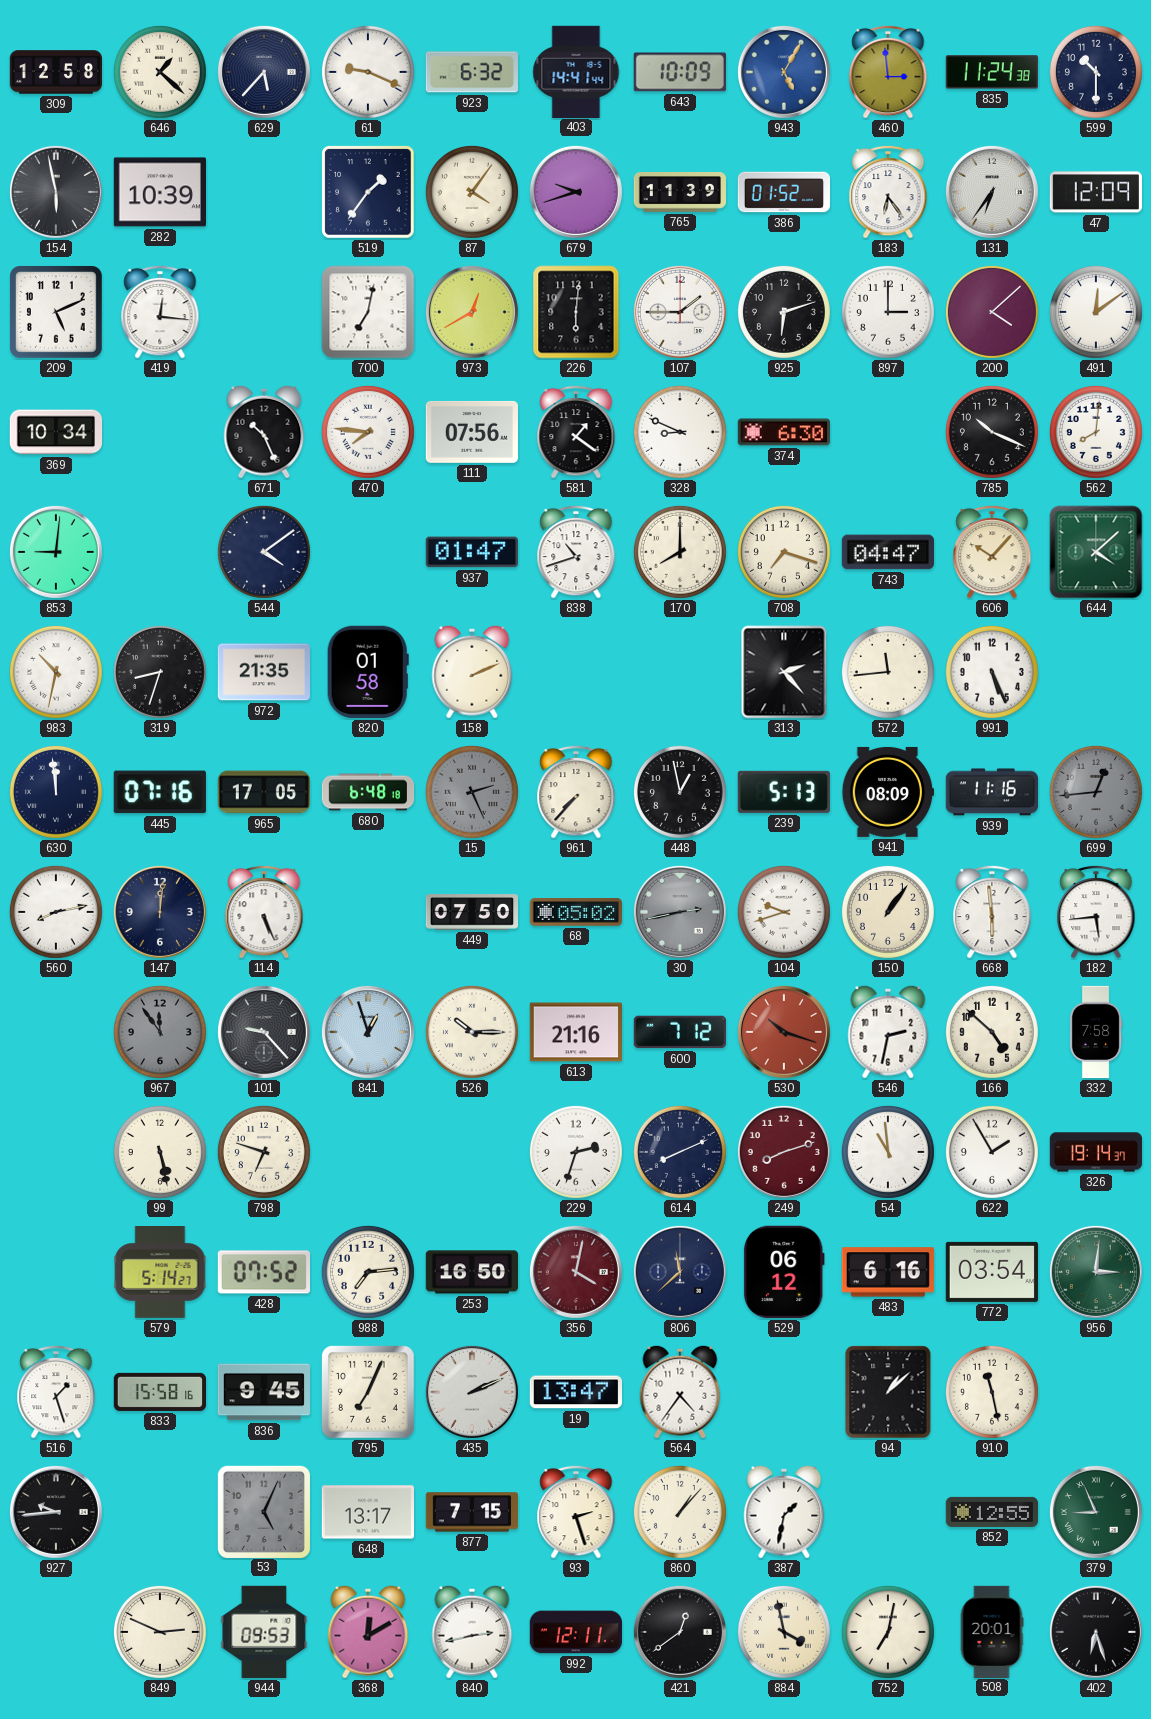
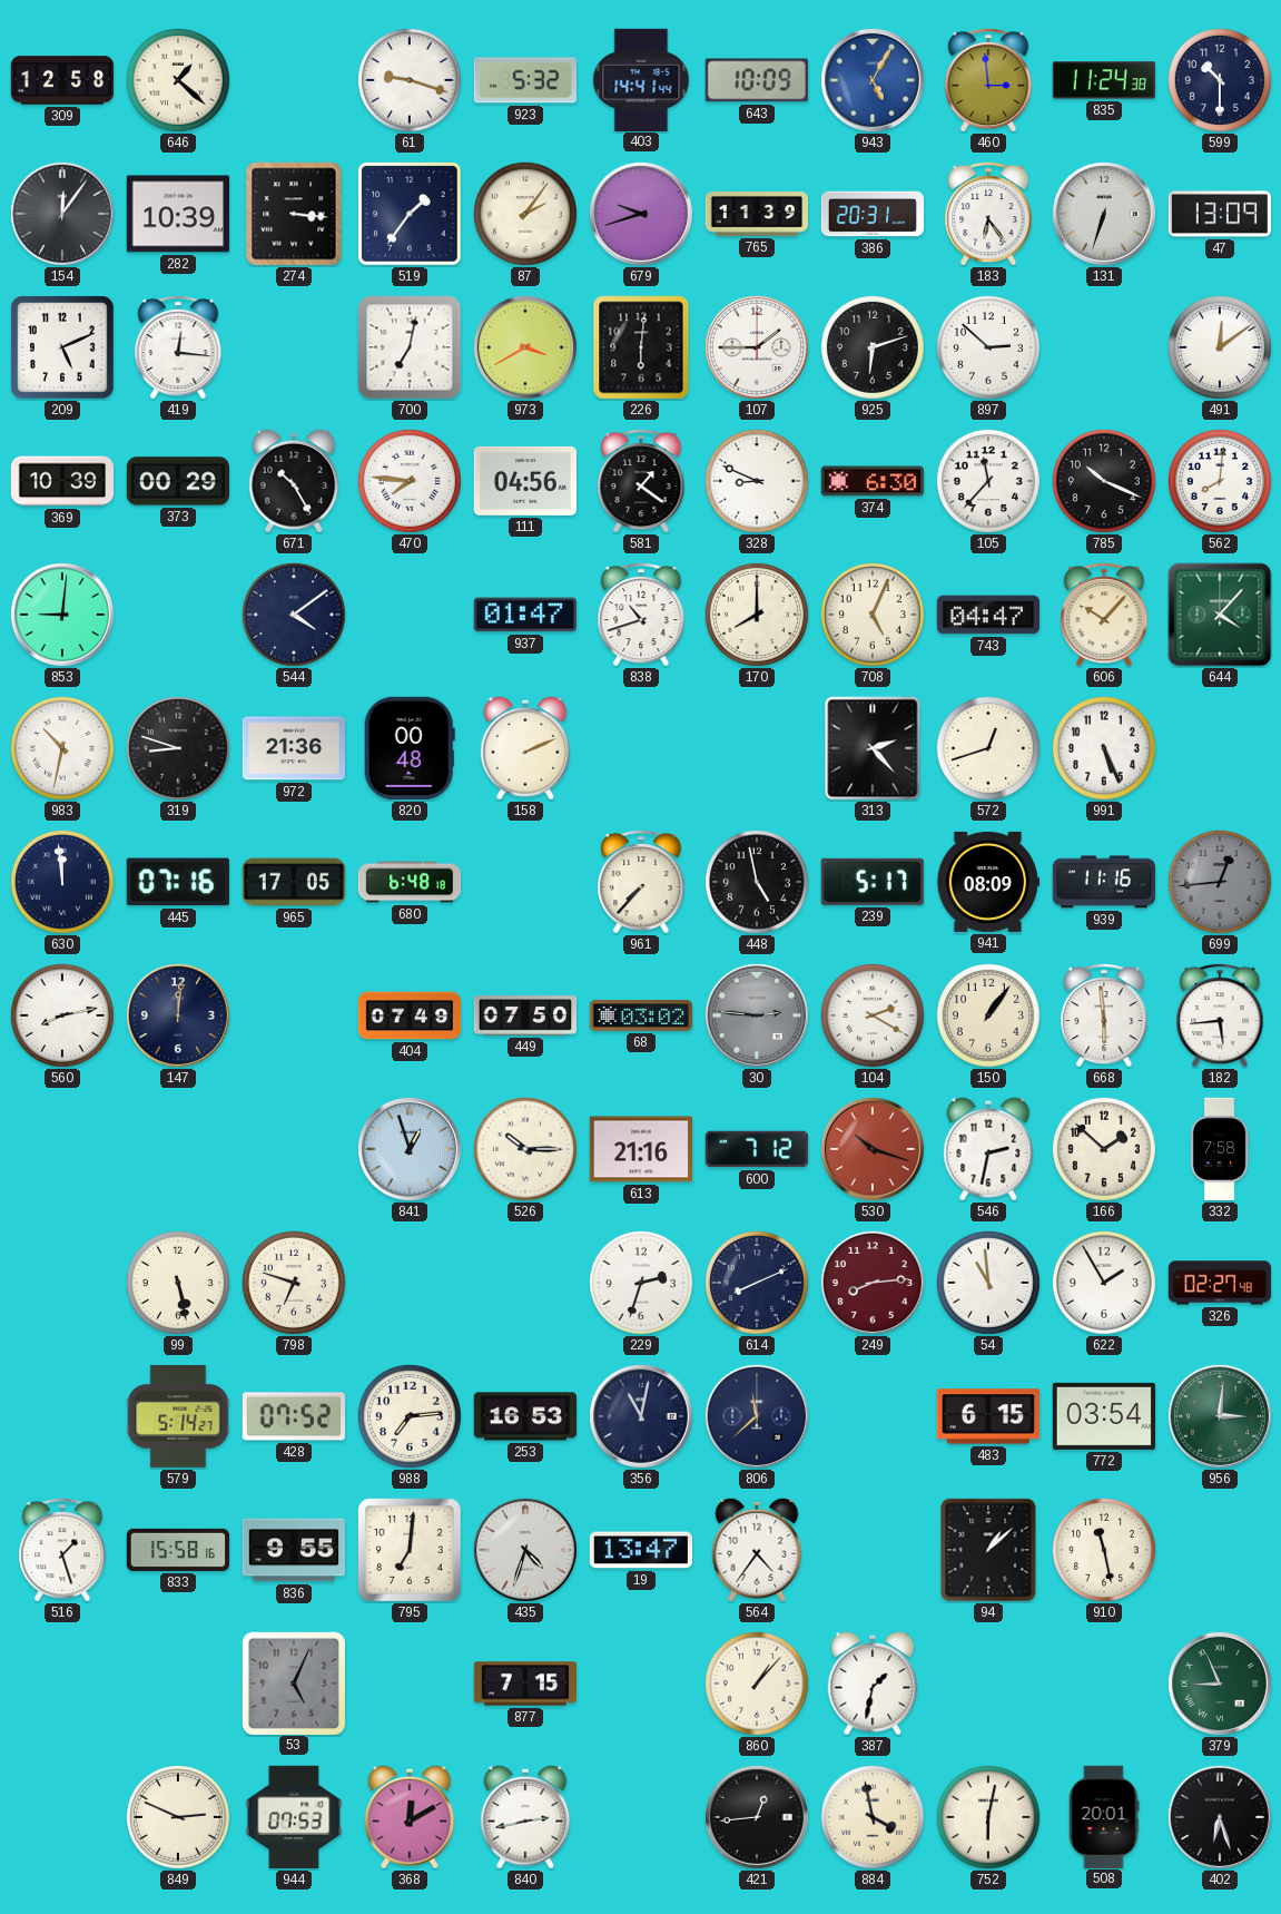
629: 5:37 -> none (264, 72)
61: 9:19 -> 9:18 (410, 80)
923: 6:32 -> 5:32 (525, 80)
154: 5:58 -> 12:06 (62, 214)
274: none -> 3:16 (294, 214)
87: 4:06 -> 2:06 (525, 214)
386: 01:52 -> 20:31 (873, 214)
131: 6:36 -> 6:33 (1104, 214)
47: 12:09 -> 13:09 (1220, 214)
973: 12:40 -> 3:40 (525, 347)
897: 3:00 -> 2:52 (988, 347)
200: 4:08 -> none (992, 312)
369: 10:34 -> 10:39 (61, 481)
373: none -> 00:29 (177, 481)
671: 10:26 -> 10:25 (294, 481)
111: 07:56 -> 04:56 (525, 481)
105: none -> 11:37 (988, 481)
708: 7:18 -> 5:04 (873, 615)
644: 4:08 -> 4:07 (1220, 615)
319: 8:33 -> 8:48 (178, 748)
972: 21:35 -> 21:36 (293, 748)
820: 01:58 -> 00:48 (410, 748)
572: 11:44 -> 12:42 (988, 748)
15: 2:26 -> none (472, 792)
448: 12:58 -> 4:58 (757, 882)
239: 5:13 -> 5:17 (873, 882)
114: 5:26 -> none (264, 912)
404: none -> 07:49 (410, 1015)
68: 05:02 -> 03:02 (640, 1015)
30: 2:43 -> 2:46 (757, 1015)
104: 9:42 -> 2:20 (873, 1015)
967: 11:54 -> none (160, 1032)
101: 9:23 -> none (264, 1032)
166: 4:52 -> 1:52 (1104, 1149)
249: 8:12 -> 8:14 (873, 1283)
326: 19:14 -> 02:27 (1220, 1283)
253: 16:50 -> 16:53 (524, 1416)
356: 4:02 -> 11:02 (641, 1416)
356 dial: burgundy -> navy (641, 1416)
529: 06:12 -> none (784, 1272)
483: 6:16 -> 6:15 (988, 1416)
836: 9:45 -> 9:55 (293, 1550)
795: 7:04 -> 7:01 (411, 1551)
435: 2:11 -> 4:33 (525, 1550)
927: 9:44 -> none (56, 1512)
648: 13:17 -> none (367, 1512)
93: 2:27 -> none (576, 1512)
852: 12:55 -> none (991, 1512)
944: 09:53 -> 07:53 (294, 1817)
992: 12:11 -> none (575, 1632)
421: 12:39 -> 12:44 (757, 1817)
752: 7:02 -> 6:02 (988, 1817)
